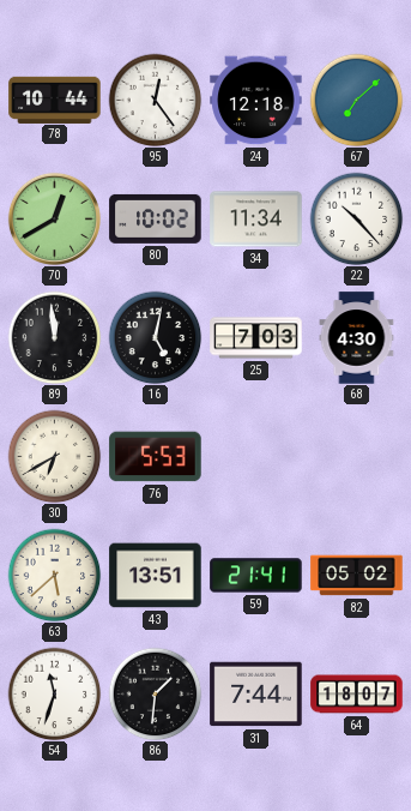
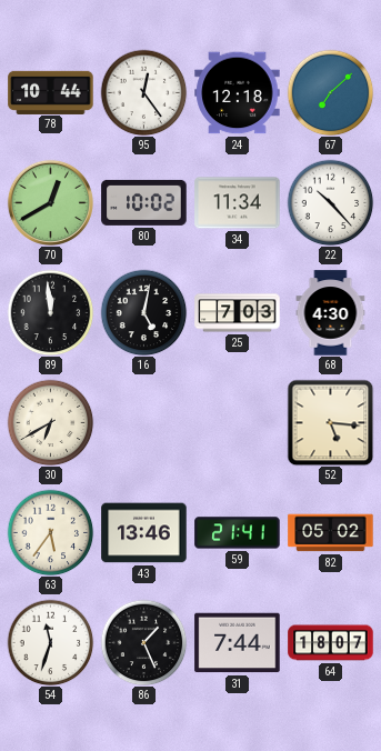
76: 5:53 -> none (156, 457)
52: none -> 5:16 (330, 422)
63: 5:38 -> 5:36 (50, 532)
43: 13:51 -> 13:46 (144, 533)
86: 1:31 -> 1:26 (143, 642)
